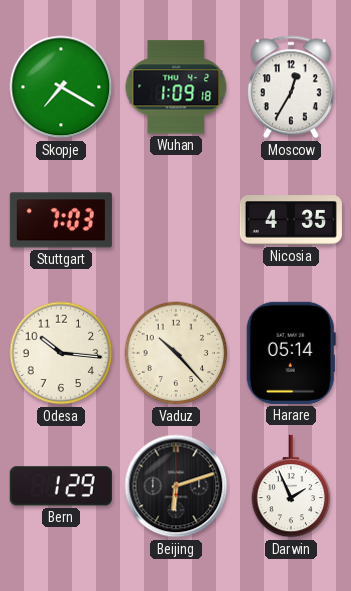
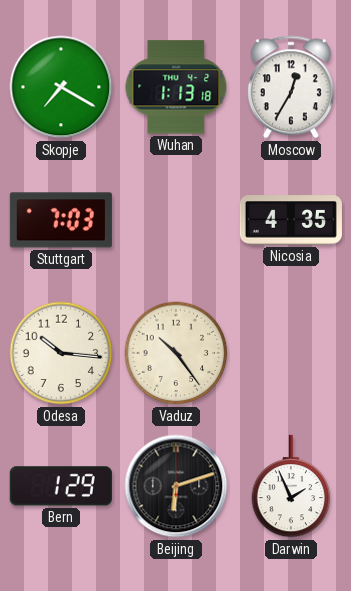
Wuhan: 1:09 -> 1:13 (176, 87)
Vaduz: 10:23 -> 10:24 (176, 353)
Harare: 05:14 -> none (291, 353)
